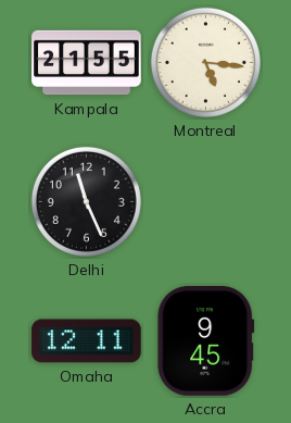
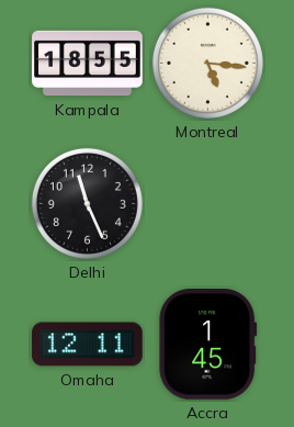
Kampala: 21:55 -> 18:55 (88, 64)
Accra: 9:45 -> 1:45 (208, 345)
